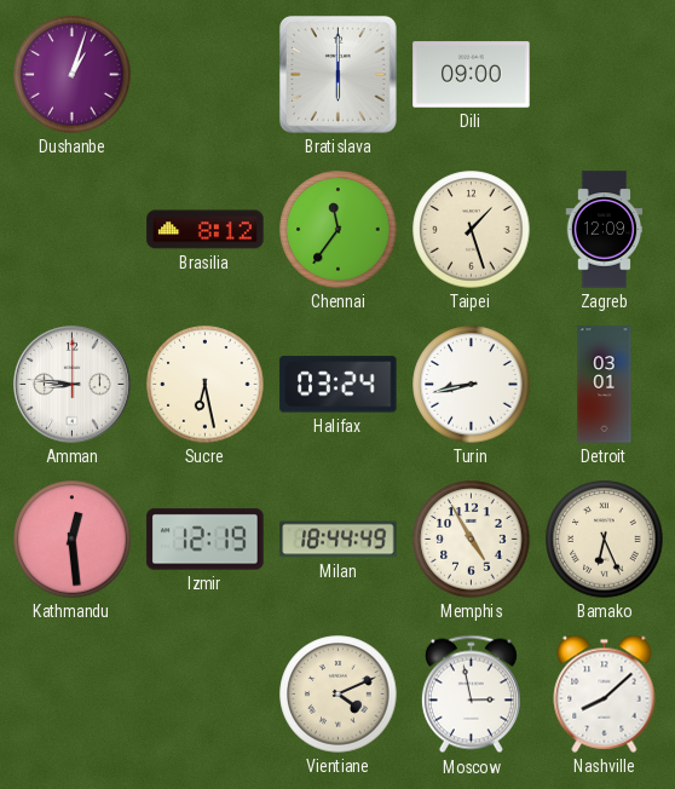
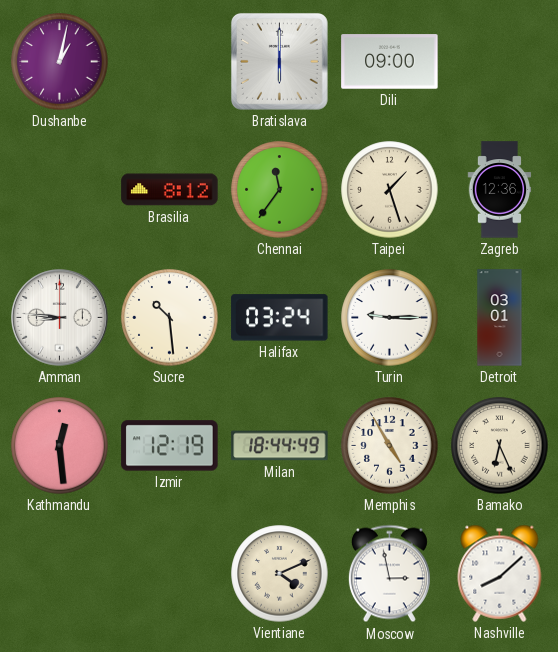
Dushanbe: 1:03 -> 1:02 (60, 62)
Zagreb: 12:09 -> 12:36 (500, 190)
Sucre: 6:28 -> 10:29 (170, 318)
Turin: 8:43 -> 9:15 (390, 318)
